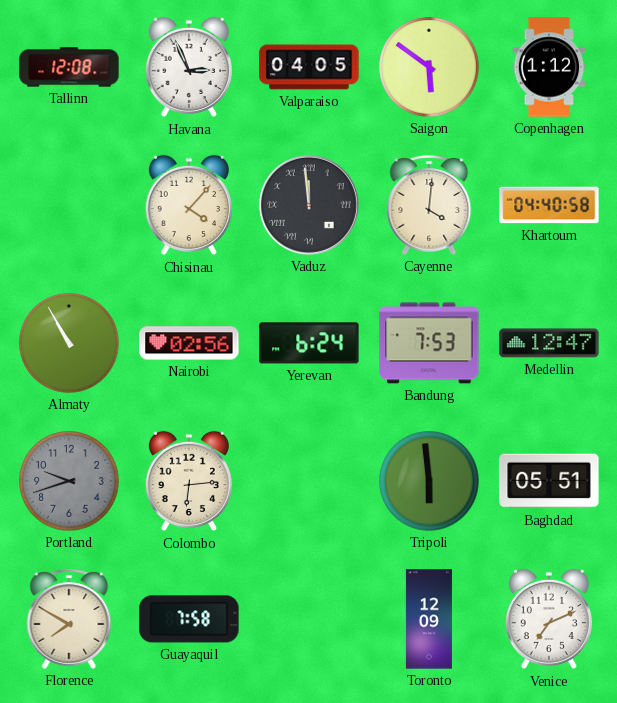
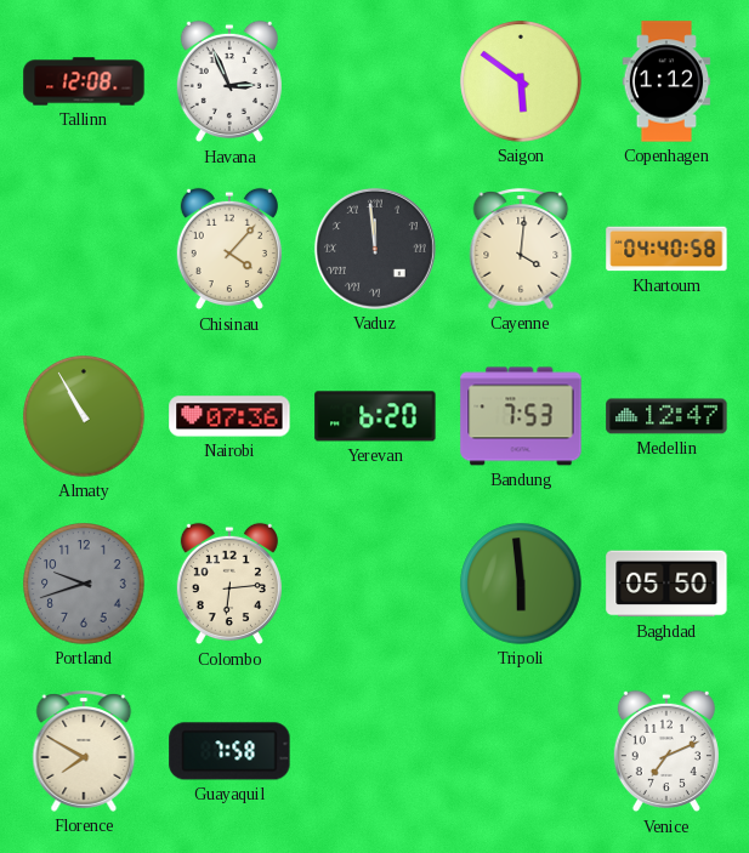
Valparaiso: 04:05 -> none (309, 67)
Nairobi: 02:56 -> 07:36 (229, 416)
Yerevan: 6:24 -> 6:20 (375, 416)
Baghdad: 05:51 -> 05:50 (666, 584)
Toronto: 12:09 -> none (429, 619)
